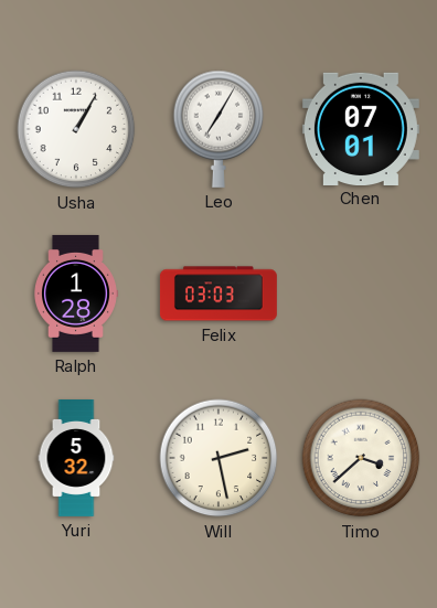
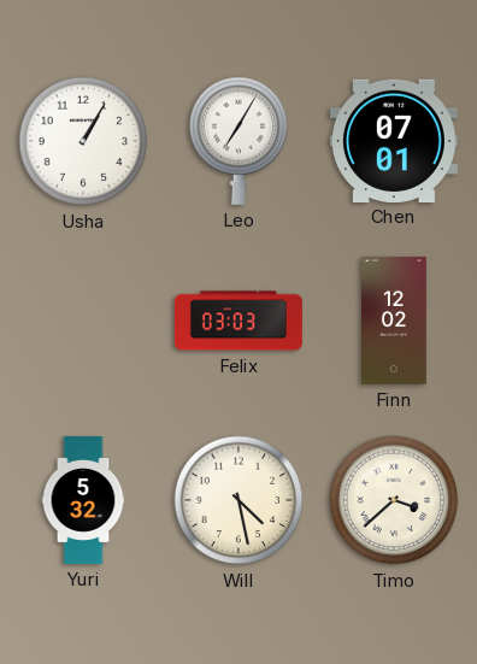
Ralph: 1:28 -> none (76, 294)
Finn: none -> 12:02 (395, 321)
Will: 2:28 -> 4:28 (238, 500)
